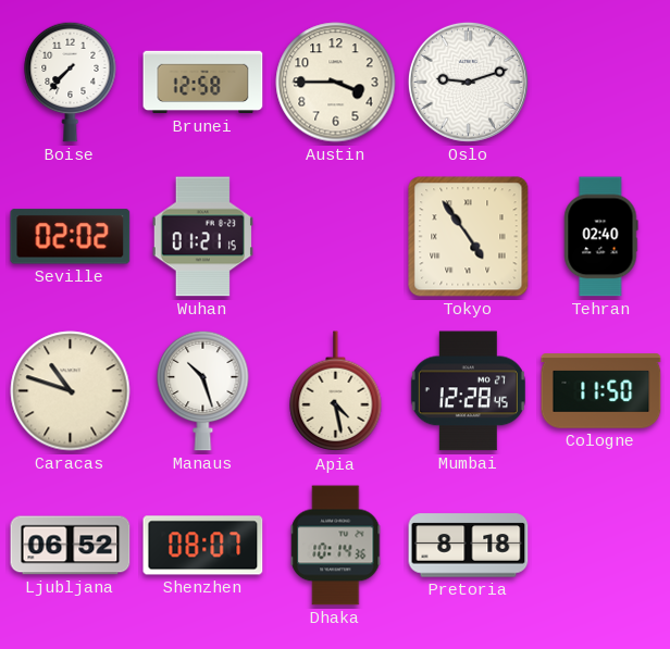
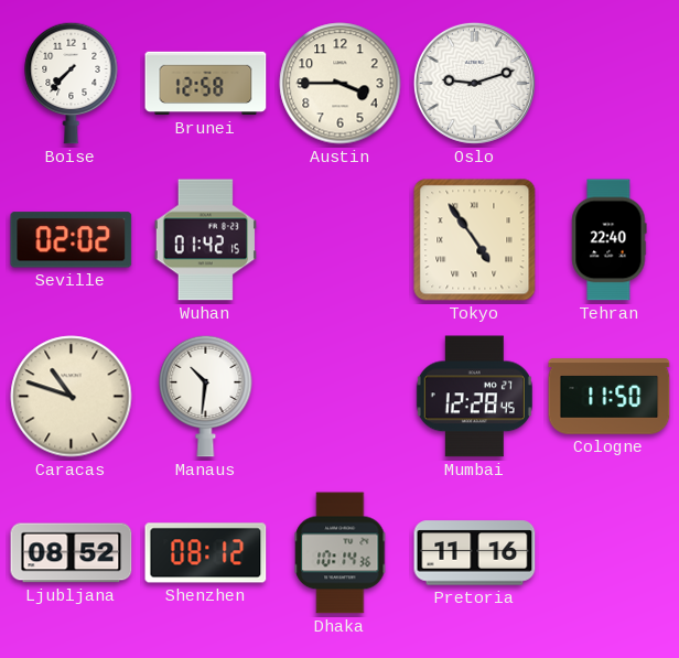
Wuhan: 01:21 -> 01:42 (205, 240)
Tehran: 02:40 -> 22:40 (610, 240)
Manaus: 10:27 -> 10:31 (206, 396)
Apia: 4:28 -> none (336, 391)
Ljubljana: 06:52 -> 08:52 (72, 553)
Shenzhen: 08:07 -> 08:12 (206, 553)
Pretoria: 8:18 -> 11:16 (475, 553)
